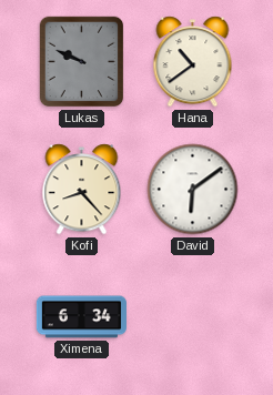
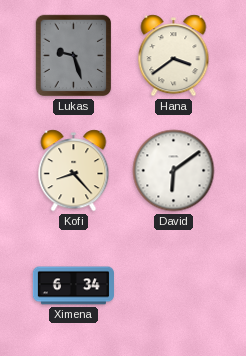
Lukas: 9:49 -> 9:27 (74, 56)
Hana: 10:39 -> 3:39 (174, 56)
